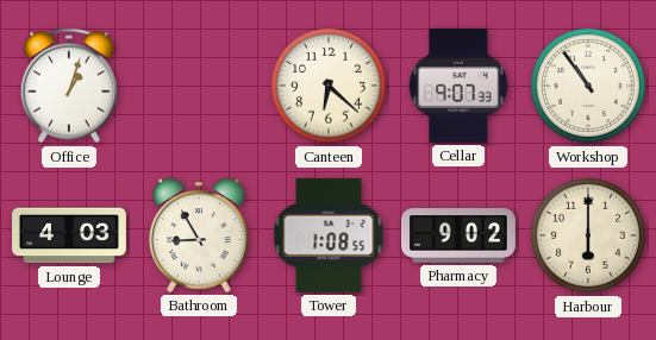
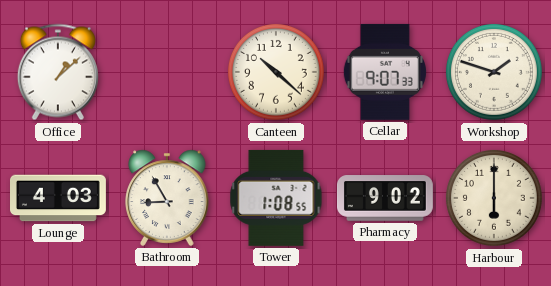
Office: 1:03 -> 1:08 (58, 72)
Canteen: 6:22 -> 10:22 (276, 72)
Workshop: 10:54 -> 1:48 (494, 72)
